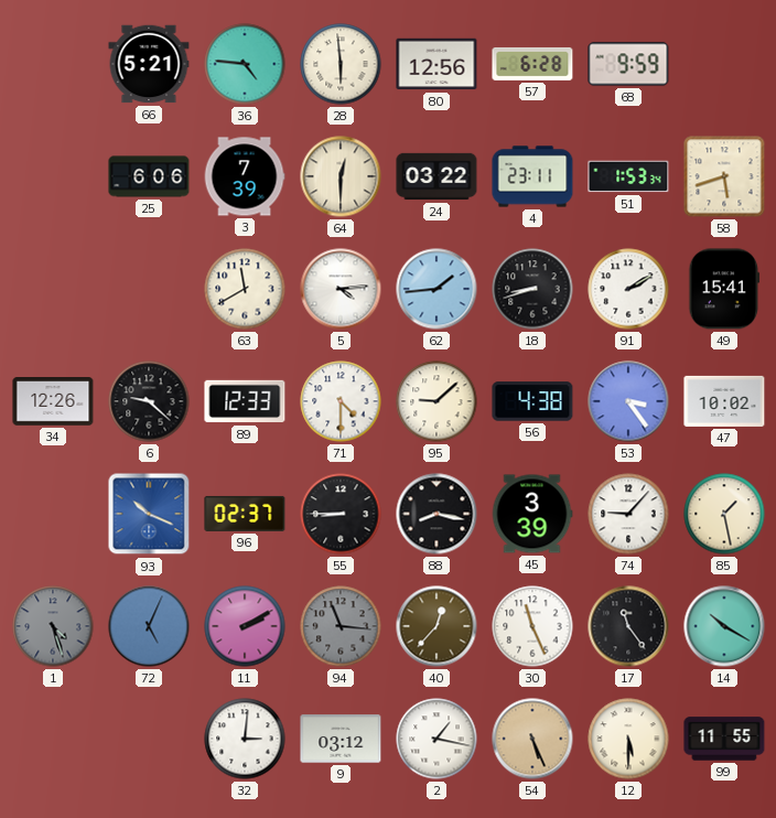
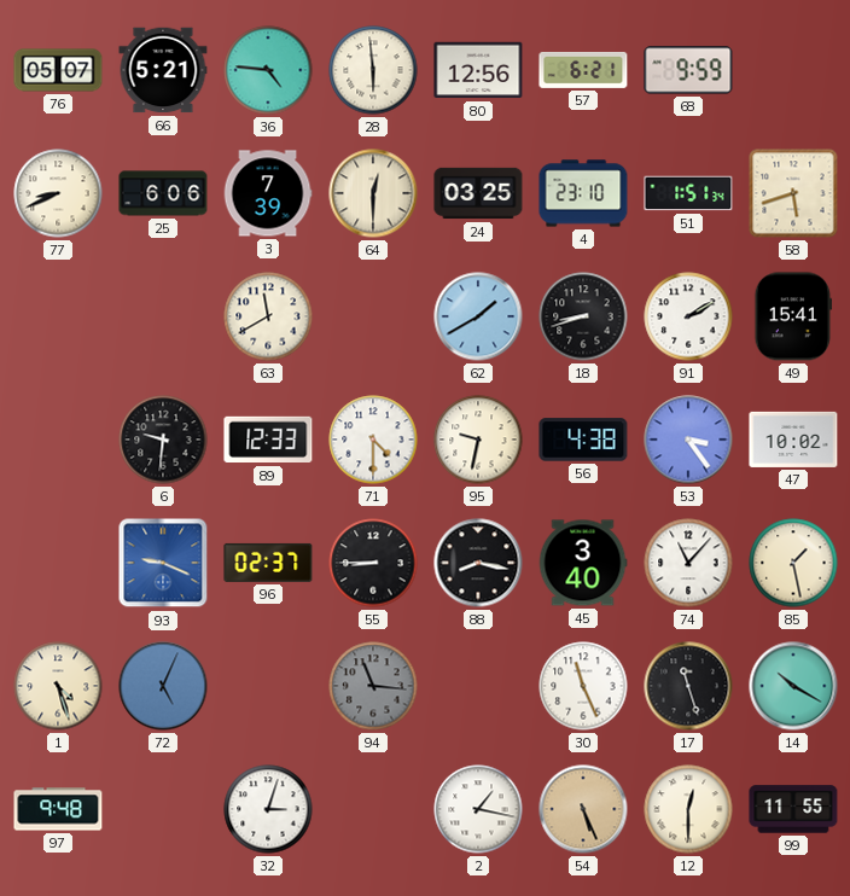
76: none -> 05:07 (58, 70)
57: 6:28 -> 6:21 (583, 70)
77: none -> 8:41 (58, 193)
24: 03:22 -> 03:25 (478, 193)
4: 23:11 -> 23:10 (583, 193)
51: 1:53 -> 1:51 (688, 193)
5: 4:14 -> none (341, 289)
62: 1:44 -> 1:40 (478, 316)
34: 12:26 -> none (53, 402)
6: 9:22 -> 9:31 (163, 440)
95: 9:08 -> 9:32 (478, 440)
93: 10:19 -> 9:19 (163, 563)
45: 3:39 -> 3:40 (583, 563)
74: 9:07 -> 11:07 (688, 563)
1 dial: grey -> cream (58, 686)
11: 2:10 -> none (245, 626)
40: 12:37 -> none (436, 626)
17: 11:24 -> 11:27 (688, 686)
97: none -> 9:48 (58, 809)
32: 3:01 -> 3:03 (268, 809)
9: 03:12 -> none (341, 739)
12: 5:30 -> 12:30 (688, 809)
